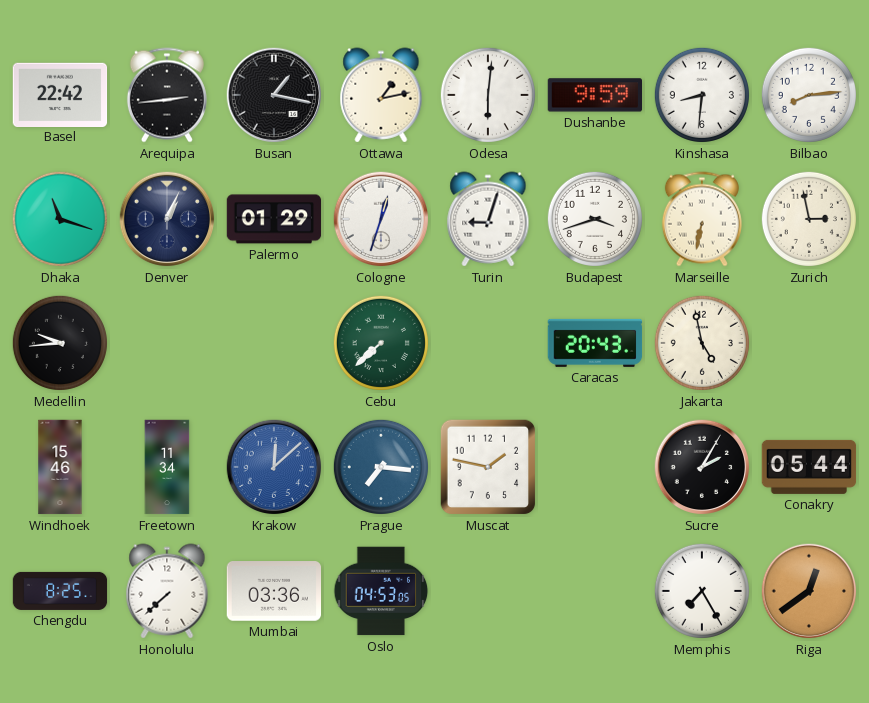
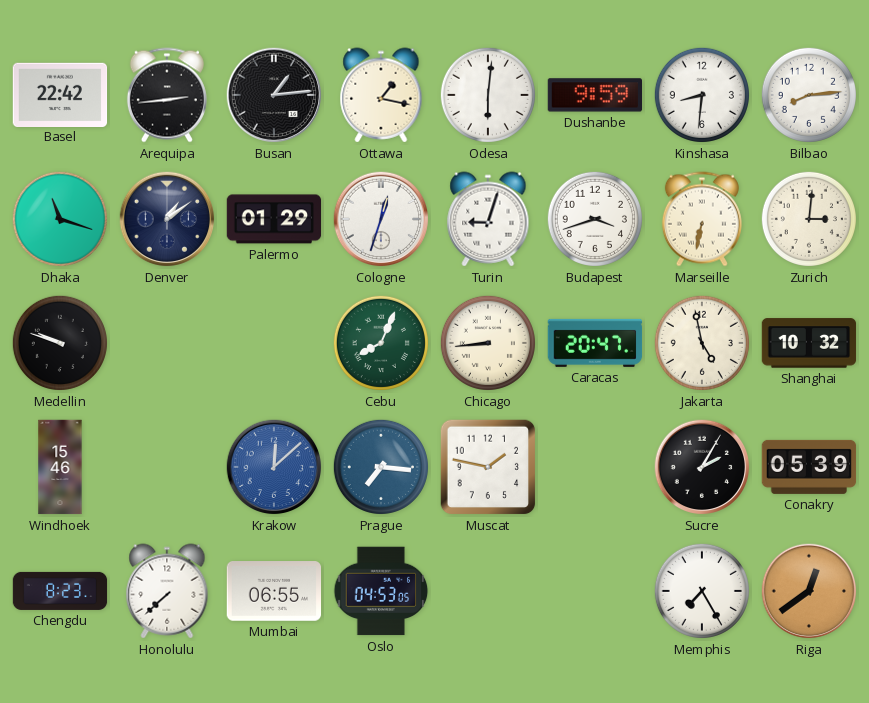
Busan: 1:17 -> 1:14 (274, 95)
Ottawa: 1:13 -> 1:17 (381, 95)
Denver: 1:04 -> 1:09 (167, 219)
Zurich: 2:58 -> 3:01 (809, 219)
Medellin: 9:44 -> 9:48 (60, 343)
Cebu: 7:38 -> 8:04 (381, 343)
Chicago: none -> 8:44 (488, 343)
Caracas: 20:43 -> 20:47 (595, 343)
Shanghai: none -> 10:32 (809, 343)
Freetown: 11:34 -> none (167, 467)
Conakry: 05:44 -> 05:39 (809, 467)
Chengdu: 8:25 -> 8:23 (60, 591)
Mumbai: 03:36 -> 06:55 (274, 591)
